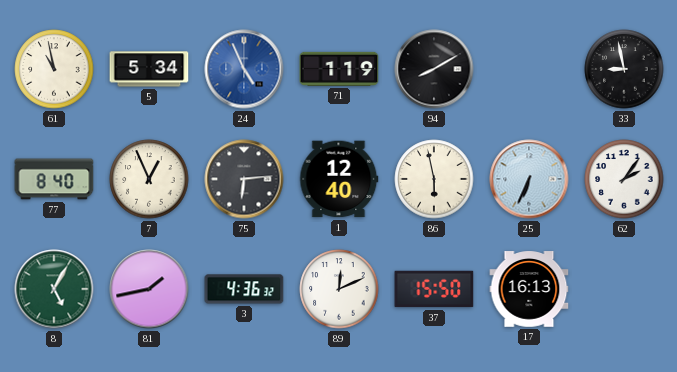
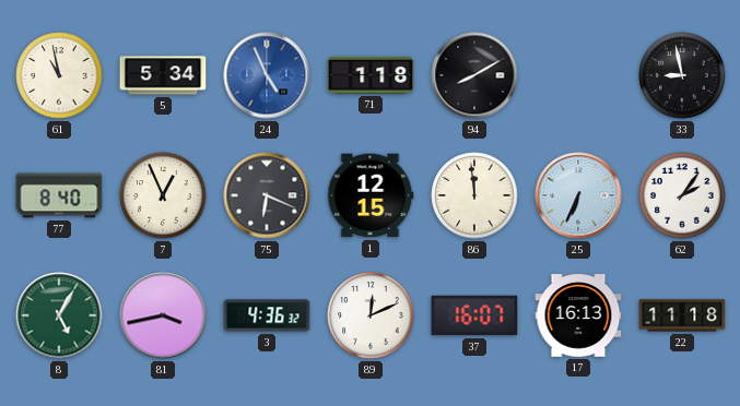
71: 1:19 -> 1:18 (371, 75)
75: 6:14 -> 6:19 (267, 195)
1: 12:40 -> 12:15 (371, 195)
86: 5:58 -> 11:59 (474, 195)
81: 1:43 -> 3:43 (163, 315)
37: 15:50 -> 16:07 (474, 315)
22: none -> 11:18 (682, 315)
